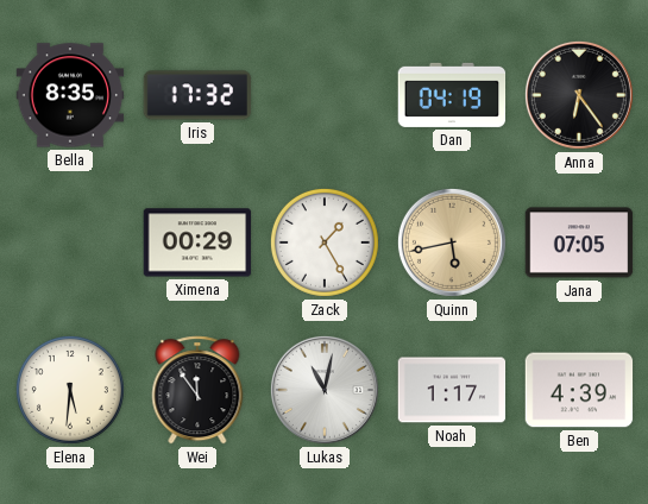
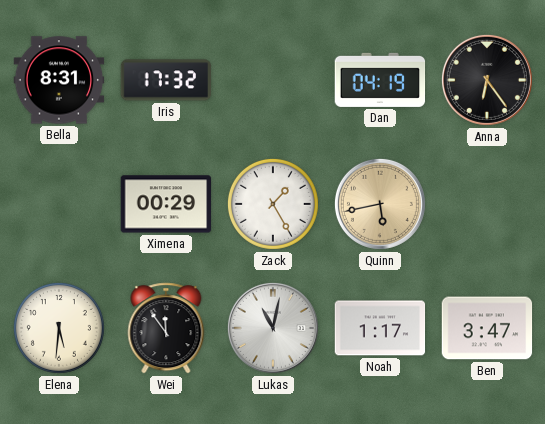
Bella: 8:35 -> 8:31 (59, 80)
Jana: 07:05 -> none (579, 242)
Ben: 4:39 -> 3:47 (487, 328)
